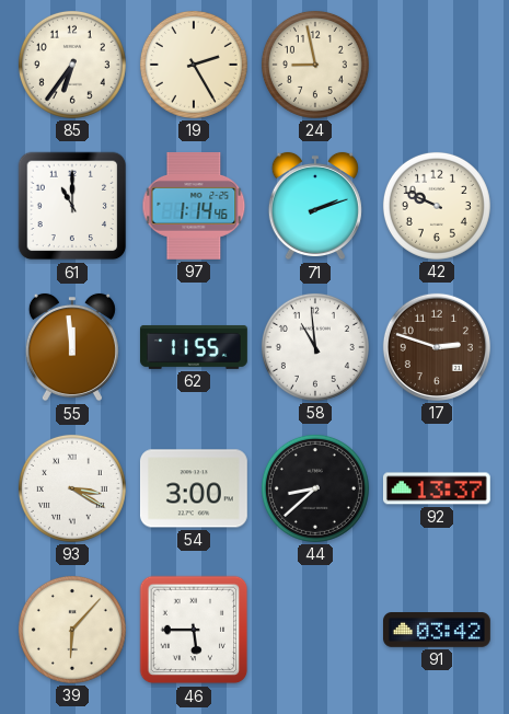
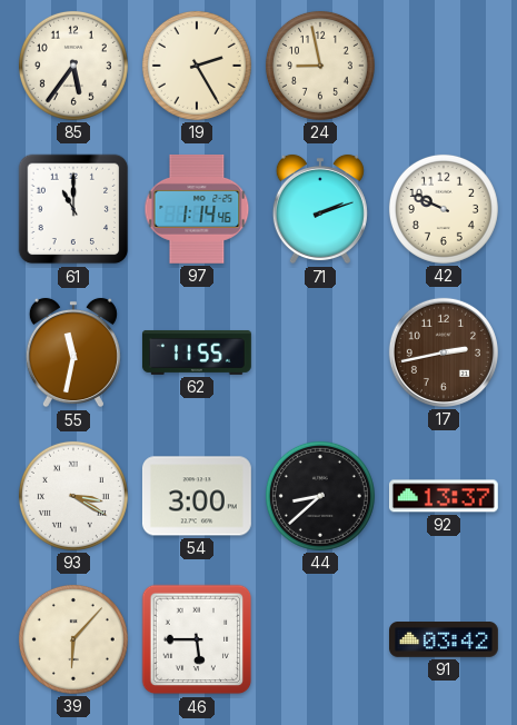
85: 6:36 -> 5:36 (73, 66)
55: 11:59 -> 11:32 (73, 352)
58: 10:59 -> none (315, 347)
17: 2:48 -> 2:43 (444, 352)
